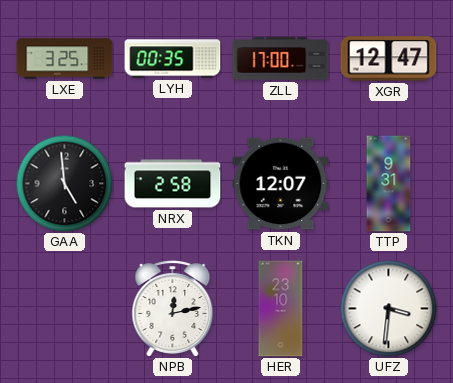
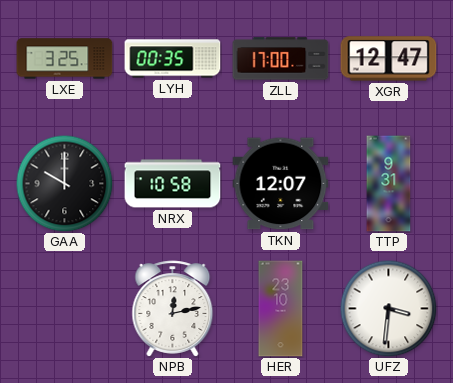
GAA: 4:59 -> 10:00 (64, 183)
NRX: 2:58 -> 10:58 (173, 184)
